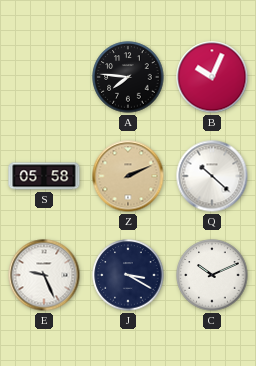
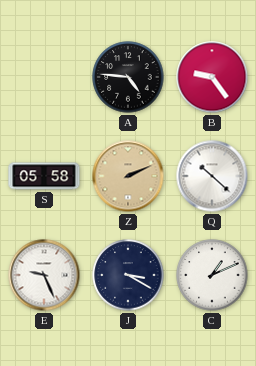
A: 7:46 -> 4:46 (128, 77)
B: 10:04 -> 9:24 (212, 77)
C: 10:11 -> 1:11 (212, 275)
